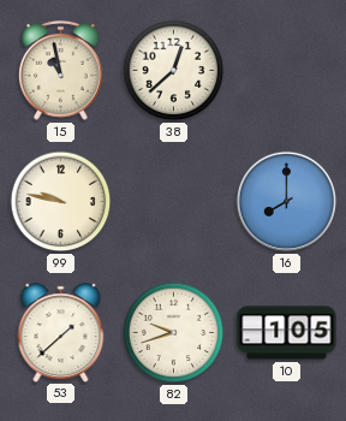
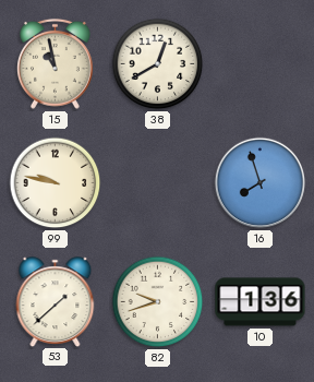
38: 12:38 -> 12:40 (158, 64)
16: 8:00 -> 7:57 (261, 183)
10: 1:05 -> 1:36 (261, 302)
